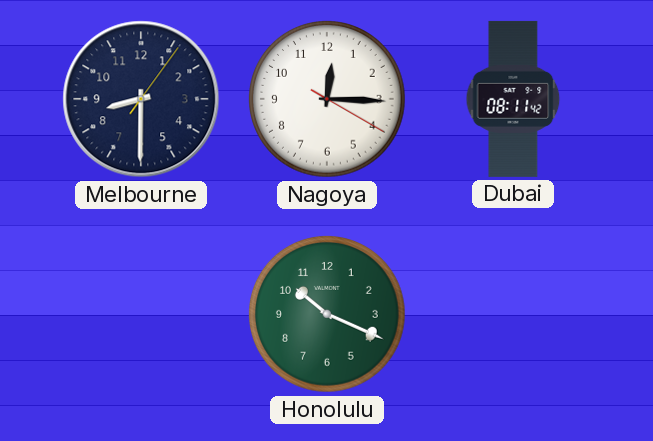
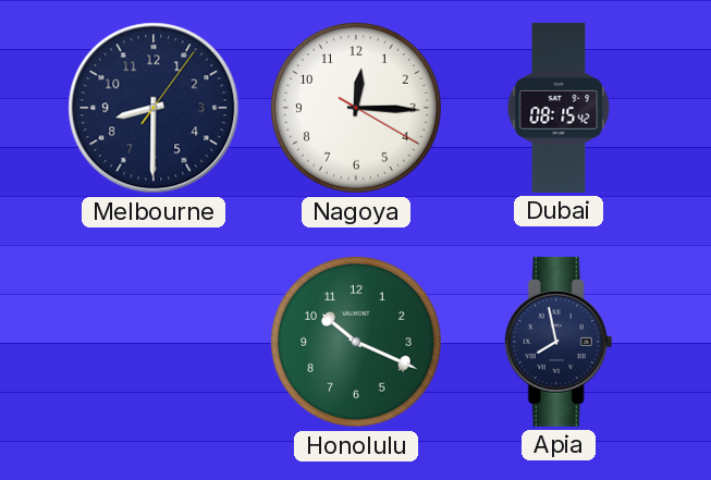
Dubai: 08:11 -> 08:15 (559, 108)
Apia: none -> 7:58 (559, 342)
